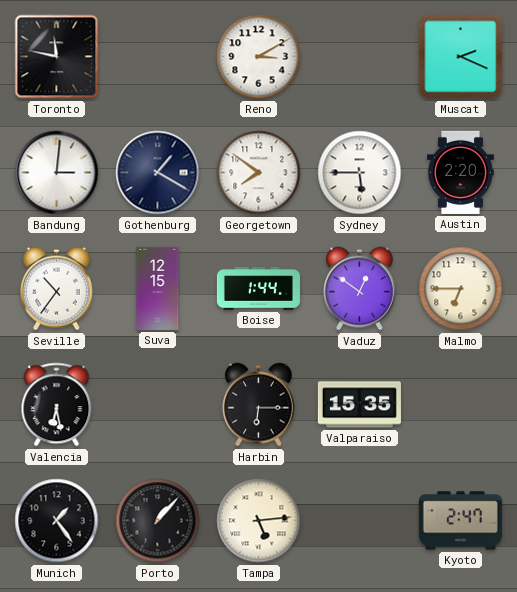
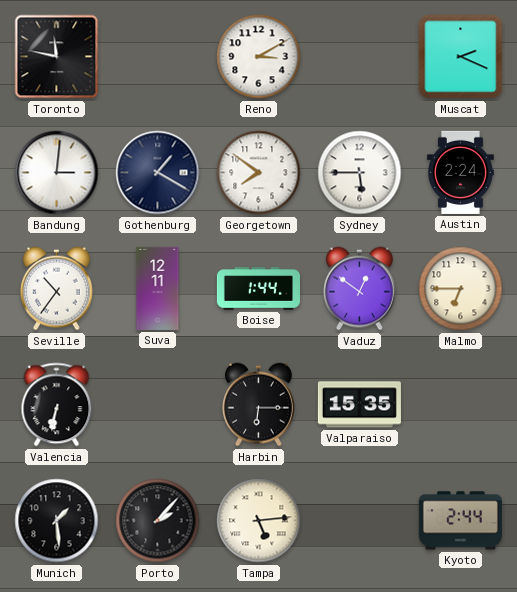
Austin: 2:20 -> 2:24 (460, 172)
Suva: 12:15 -> 12:11 (158, 288)
Valencia: 6:28 -> 6:32 (57, 405)
Munich: 1:24 -> 1:29 (57, 521)
Porto: 1:07 -> 2:07 (158, 521)
Kyoto: 2:47 -> 2:44 (460, 521)
